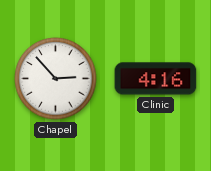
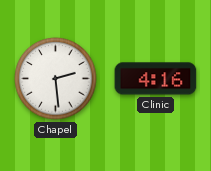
Chapel: 2:53 -> 2:29 (56, 79)
